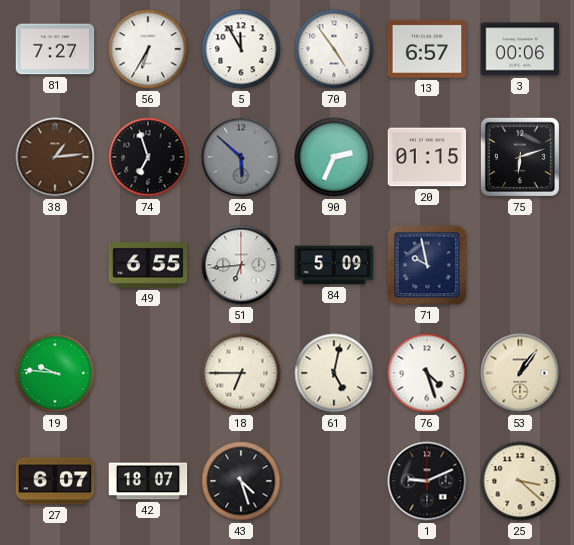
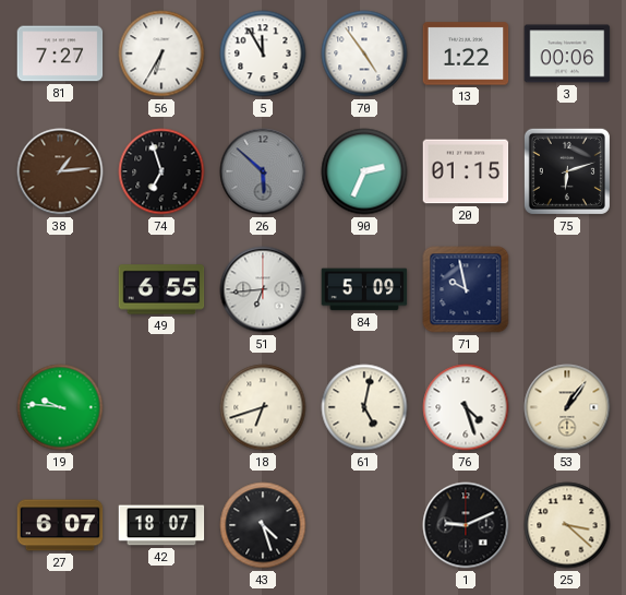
13: 6:57 -> 1:22 (466, 53)
18: 6:45 -> 6:42 (263, 407)
